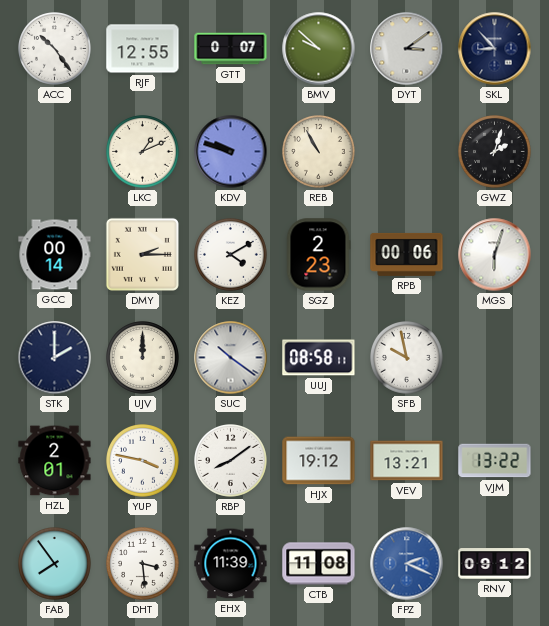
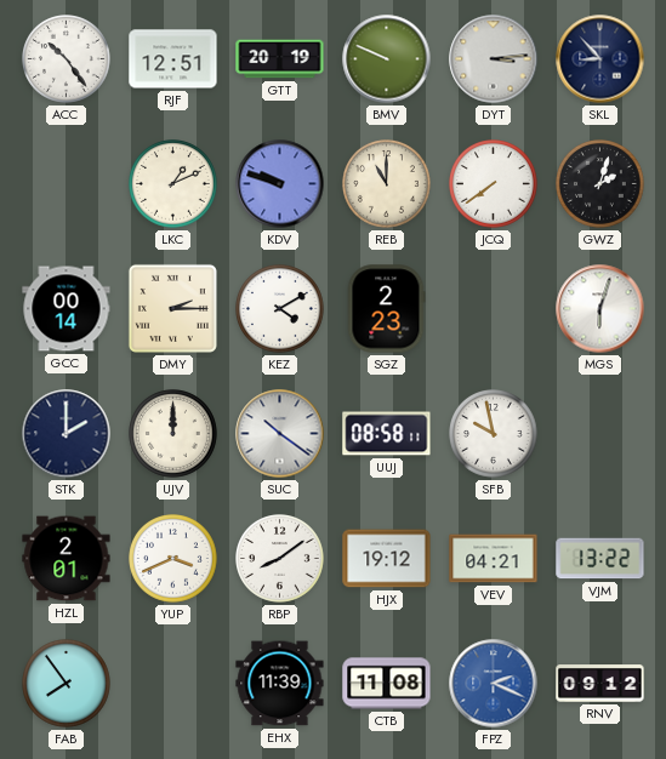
RJF: 12:55 -> 12:51 (173, 59)
GTT: 0:07 -> 20:19 (280, 59)
BMV: 9:52 -> 9:49 (387, 59)
DYT: 3:09 -> 3:14 (494, 59)
REB: 10:55 -> 11:00 (387, 184)
JCQ: none -> 7:39 (494, 184)
RPB: 00:06 -> none (407, 254)
YUP: 3:47 -> 3:41 (173, 559)
VEV: 13:21 -> 04:21 (494, 559)
DHT: 3:29 -> none (143, 564)
